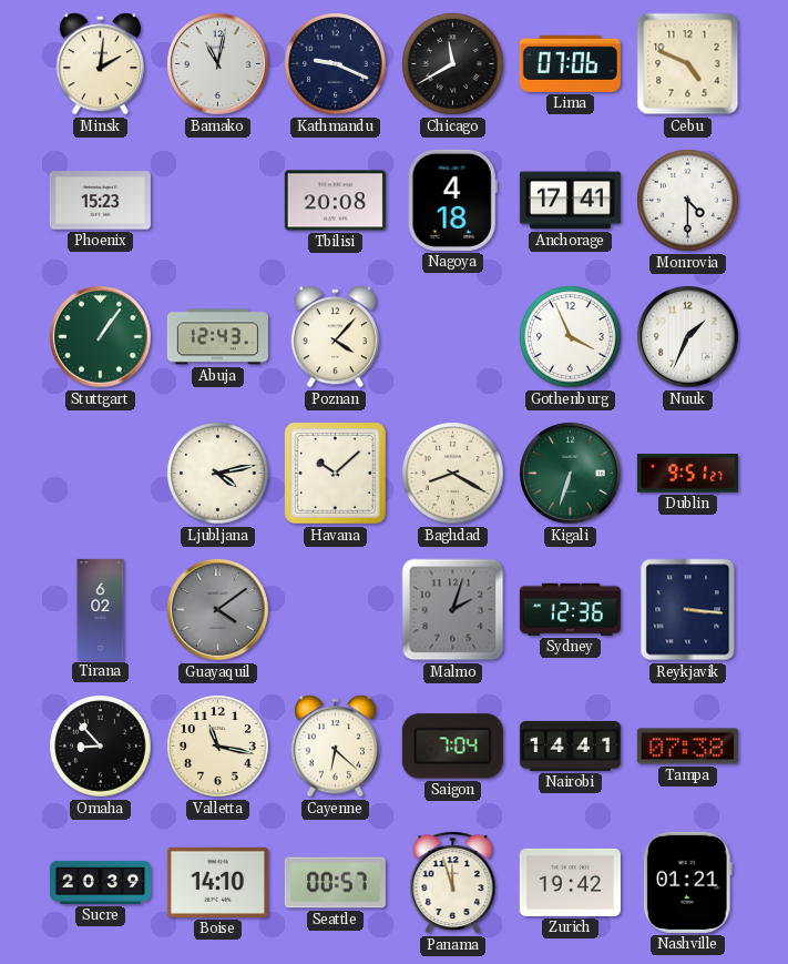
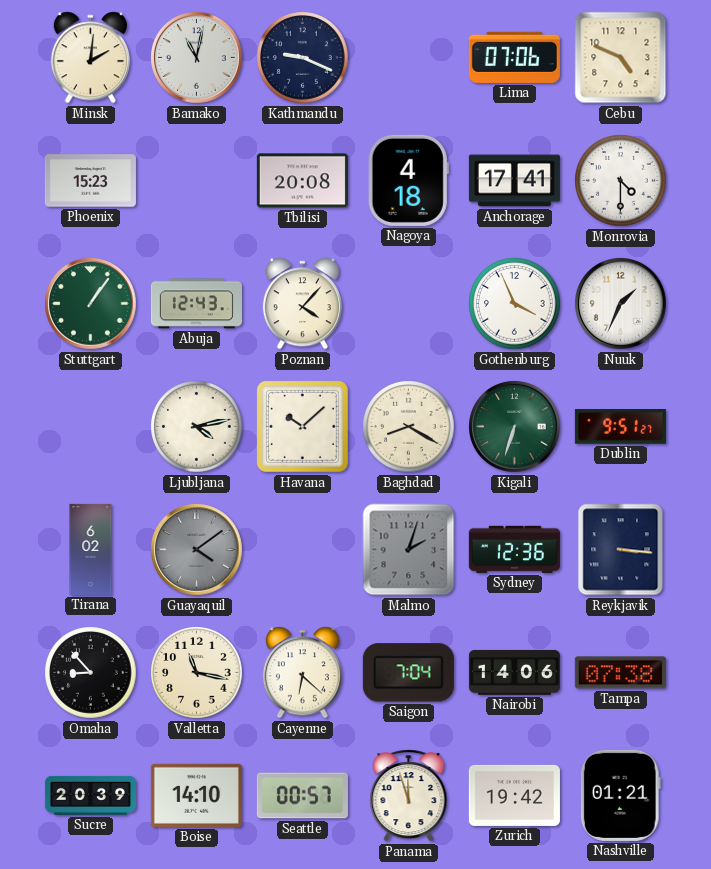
Chicago: 11:40 -> none (453, 64)
Nairobi: 14:41 -> 14:06 (514, 672)
